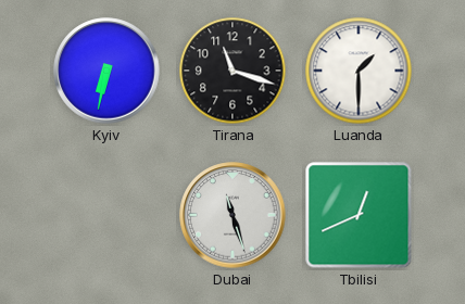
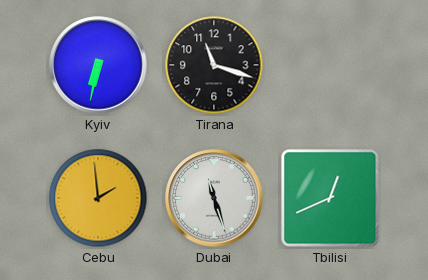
Luanda: 1:30 -> none (359, 71)
Cebu: none -> 1:59 (98, 198)
